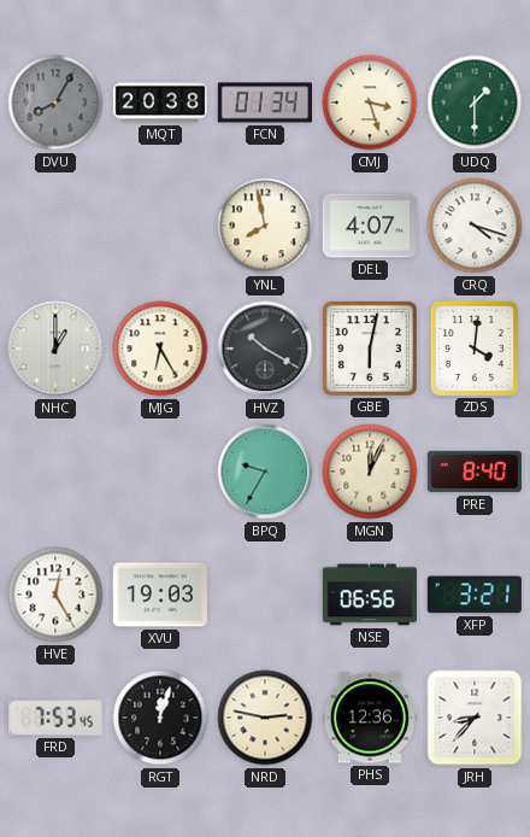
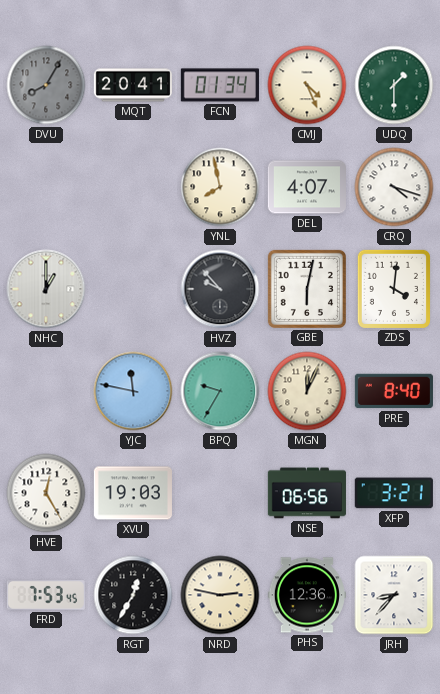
MQT: 20:38 -> 20:41 (132, 85)
CMJ: 3:27 -> 4:26 (307, 85)
MJG: 6:25 -> none (160, 349)
HVZ: 10:20 -> 9:53 (220, 289)
YJC: none -> 11:47 (133, 391)
RGT: 12:03 -> 12:35 (133, 595)
